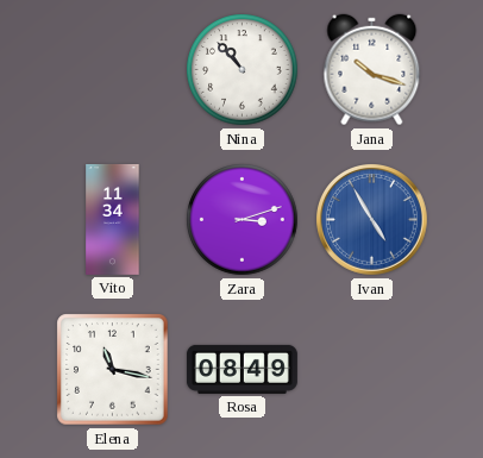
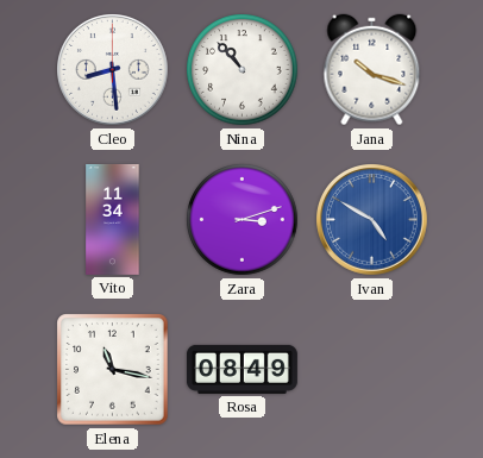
Cleo: none -> 8:29 (113, 70)
Ivan: 4:55 -> 4:50 (372, 220)
